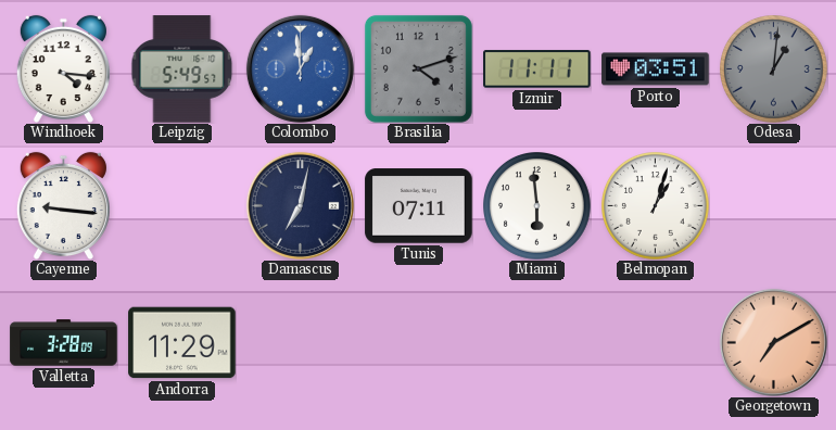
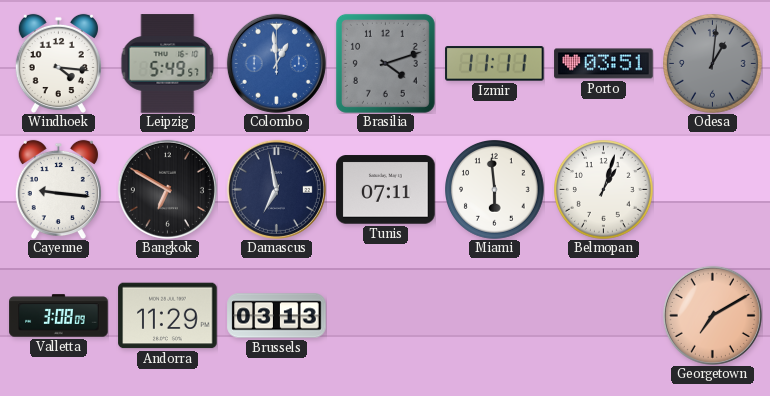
Bangkok: none -> 6:50 (167, 189)
Damascus: 7:02 -> 6:58 (276, 189)
Valletta: 3:28 -> 3:08 (59, 316)
Brussels: none -> 03:13 (277, 316)
